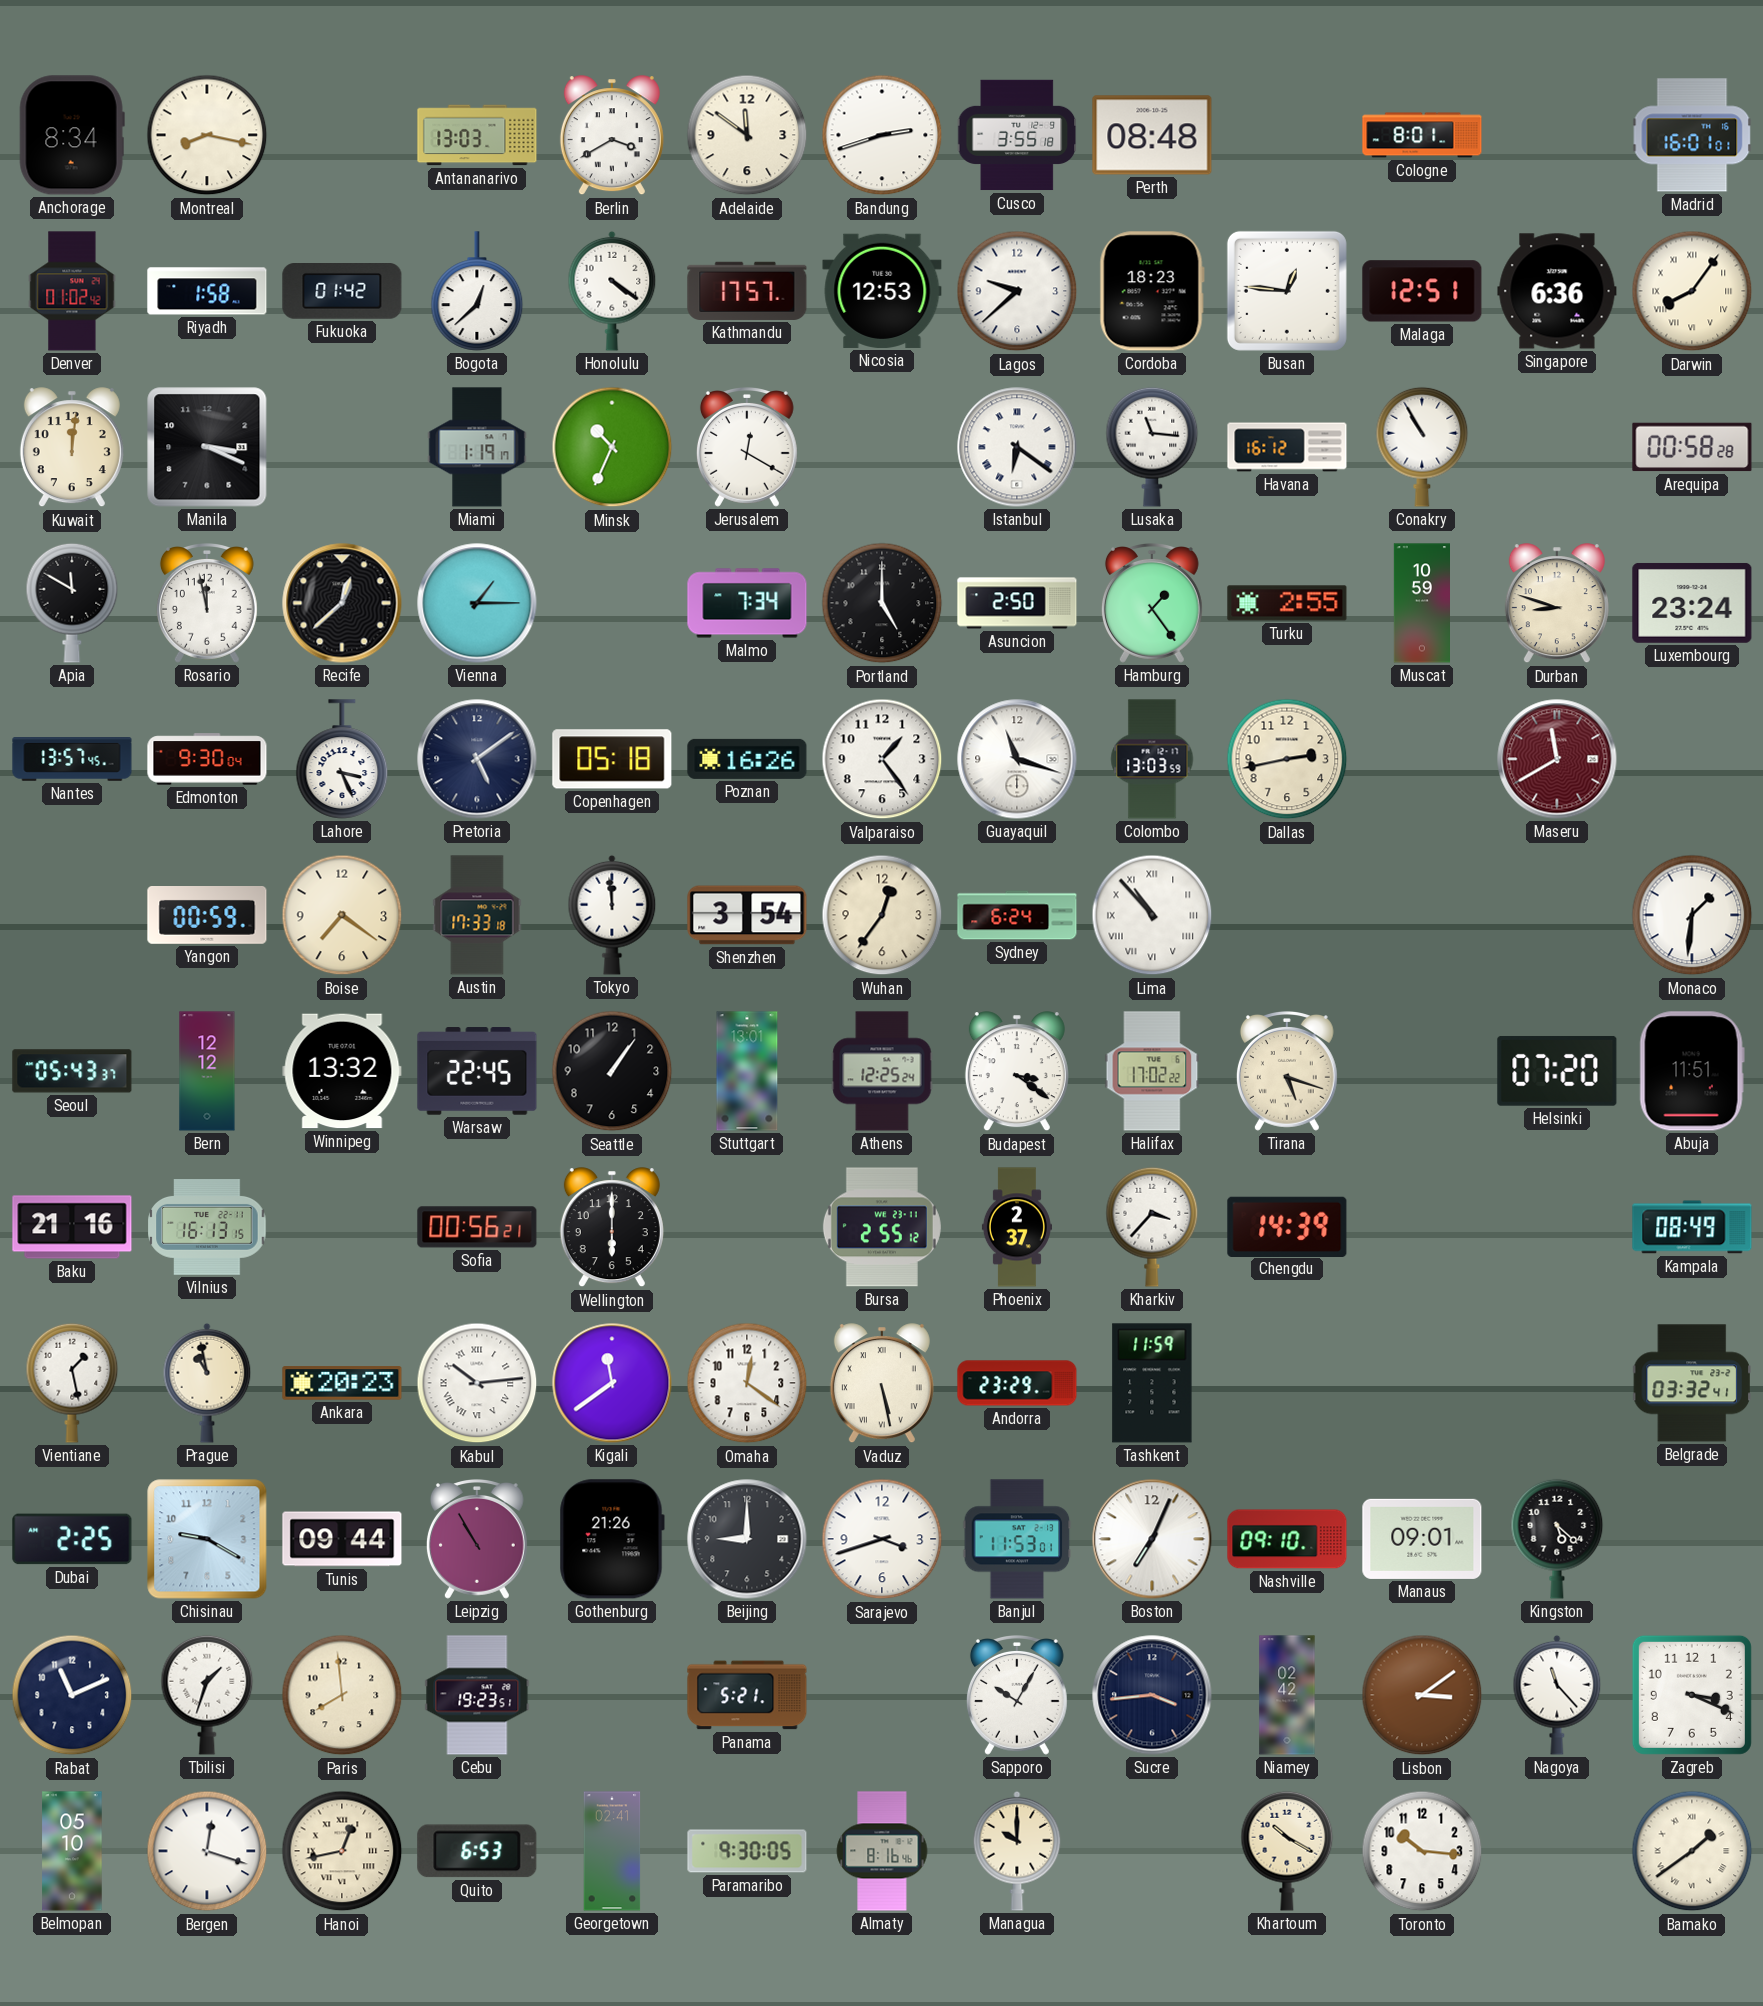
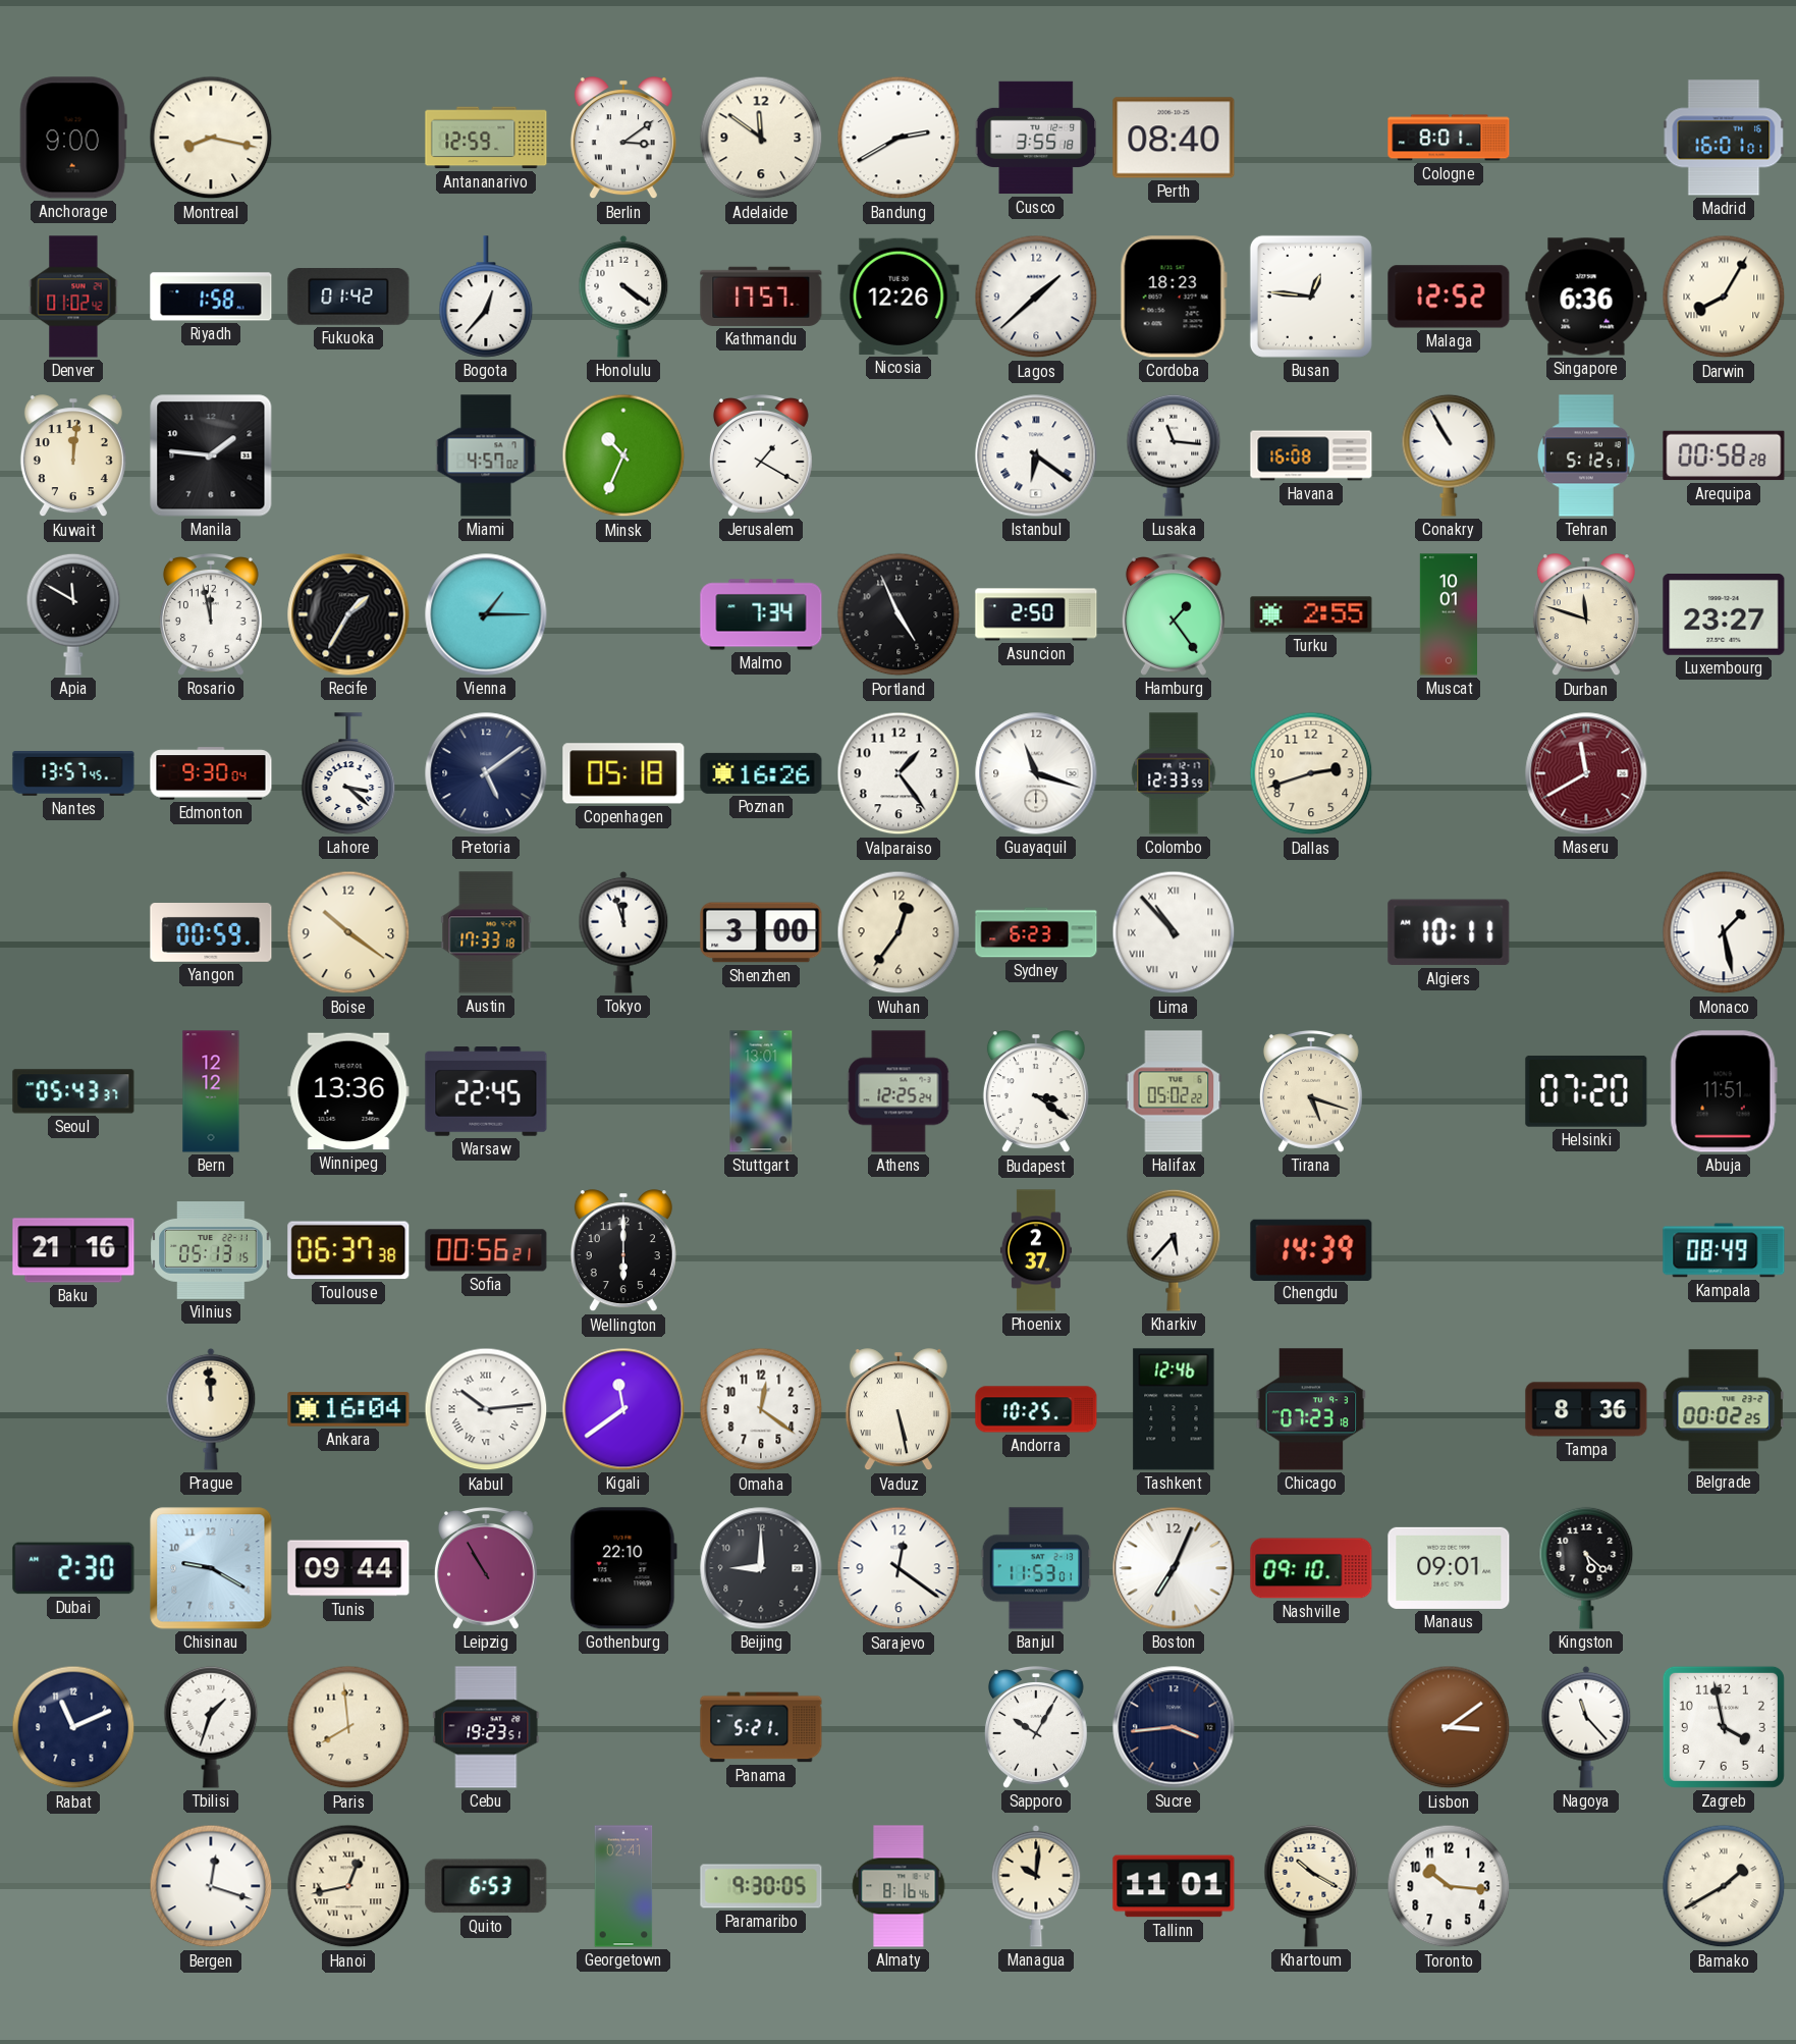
Anchorage: 8:34 -> 9:00 (73, 138)
Antananarivo: 13:03 -> 12:59 (486, 138)
Berlin: 3:40 -> 3:09 (623, 139)
Bandung: 2:42 -> 2:40 (899, 138)
Perth: 08:48 -> 08:40 (1174, 138)
Bogota: 12:38 -> 12:37 (486, 297)
Nicosia: 12:53 -> 12:26 (899, 297)
Lagos: 9:38 -> 1:38 (1036, 297)
Malaga: 12:51 -> 12:52 (1449, 297)
Darwin: 8:06 -> 8:05 (1724, 297)
Manila: 3:19 -> 1:46 (211, 455)
Miami: 1:19 -> 4:57 (486, 455)
Jerusalem: 12:20 -> 1:20 (761, 456)
Havana: 16:12 -> 16:08 (1311, 455)
Tehran: none -> 5:12 (1586, 455)
Recife: 12:38 -> 1:35 (348, 614)
Portland: 5:00 -> 4:56 (899, 614)
Muscat: 10:59 -> 10:01 (1448, 614)
Durban: 8:48 -> 11:48 (1586, 615)
Luxembourg: 23:24 -> 23:27 (1724, 614)
Lahore: 3:26 -> 3:22 (348, 773)
Colombo: 13:03 -> 12:33 (1174, 773)
Dallas: 2:43 -> 2:42 (1311, 773)
Boise: 7:21 -> 10:21 (348, 932)
Tokyo: 11:59 -> 11:57 (623, 932)
Shenzhen: 3:54 -> 3:00 (761, 932)
Sydney: 6:24 -> 6:23 (1036, 932)
Algiers: none -> 10:11 (1449, 932)
Monaco: 1:31 -> 1:28 (1724, 932)
Winnipeg: 13:32 -> 13:36 (348, 1091)
Seattle: 1:06 -> none (612, 1071)
Halifax: 17:02 -> 05:02 (1174, 1091)
Vilnius: 16:13 -> 05:13 (211, 1251)
Toulouse: none -> 06:37 (348, 1250)
Bursa: 2:55 -> none (882, 1227)
Kharkiv: 3:37 -> 5:37 (1174, 1250)
Vientiane: 1:28 -> none (72, 1383)
Prague: 10:58 -> 11:59 (211, 1409)
Ankara: 20:23 -> 16:04 (348, 1409)
Andorra: 23:29 -> 10:25 (1036, 1409)
Tashkent: 11:59 -> 12:46 (1174, 1409)
Chicago: none -> 07:23 (1311, 1409)
Tampa: none -> 8:36 (1586, 1409)
Belgrade: 03:32 -> 00:02 (1723, 1409)
Dubai: 2:25 -> 2:30 (73, 1568)
Gothenburg: 21:26 -> 22:10 (623, 1568)
Sarajevo: 3:42 -> 12:21 (899, 1568)
Niamey: 02:42 -> none (1287, 1695)
Zagreb: 3:19 -> 3:58 (1724, 1727)
Belmopan: 05:10 -> none (72, 1851)
Managua: 10:00 -> 10:01 (1036, 1886)
Tallinn: none -> 11:01 (1174, 1886)
Bamako: 1:39 -> 1:40 (1724, 1886)
